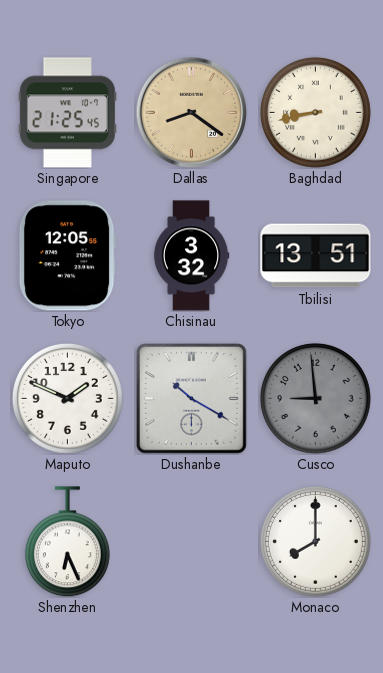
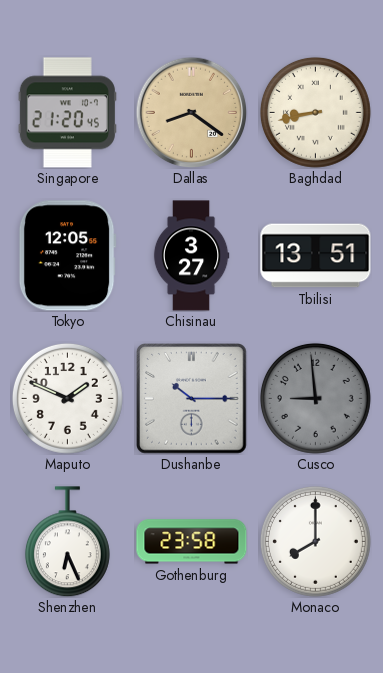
Singapore: 21:25 -> 21:20 (67, 113)
Chisinau: 3:32 -> 3:27 (191, 256)
Dushanbe: 10:20 -> 10:15 (192, 399)
Gothenburg: none -> 23:58 (192, 542)
